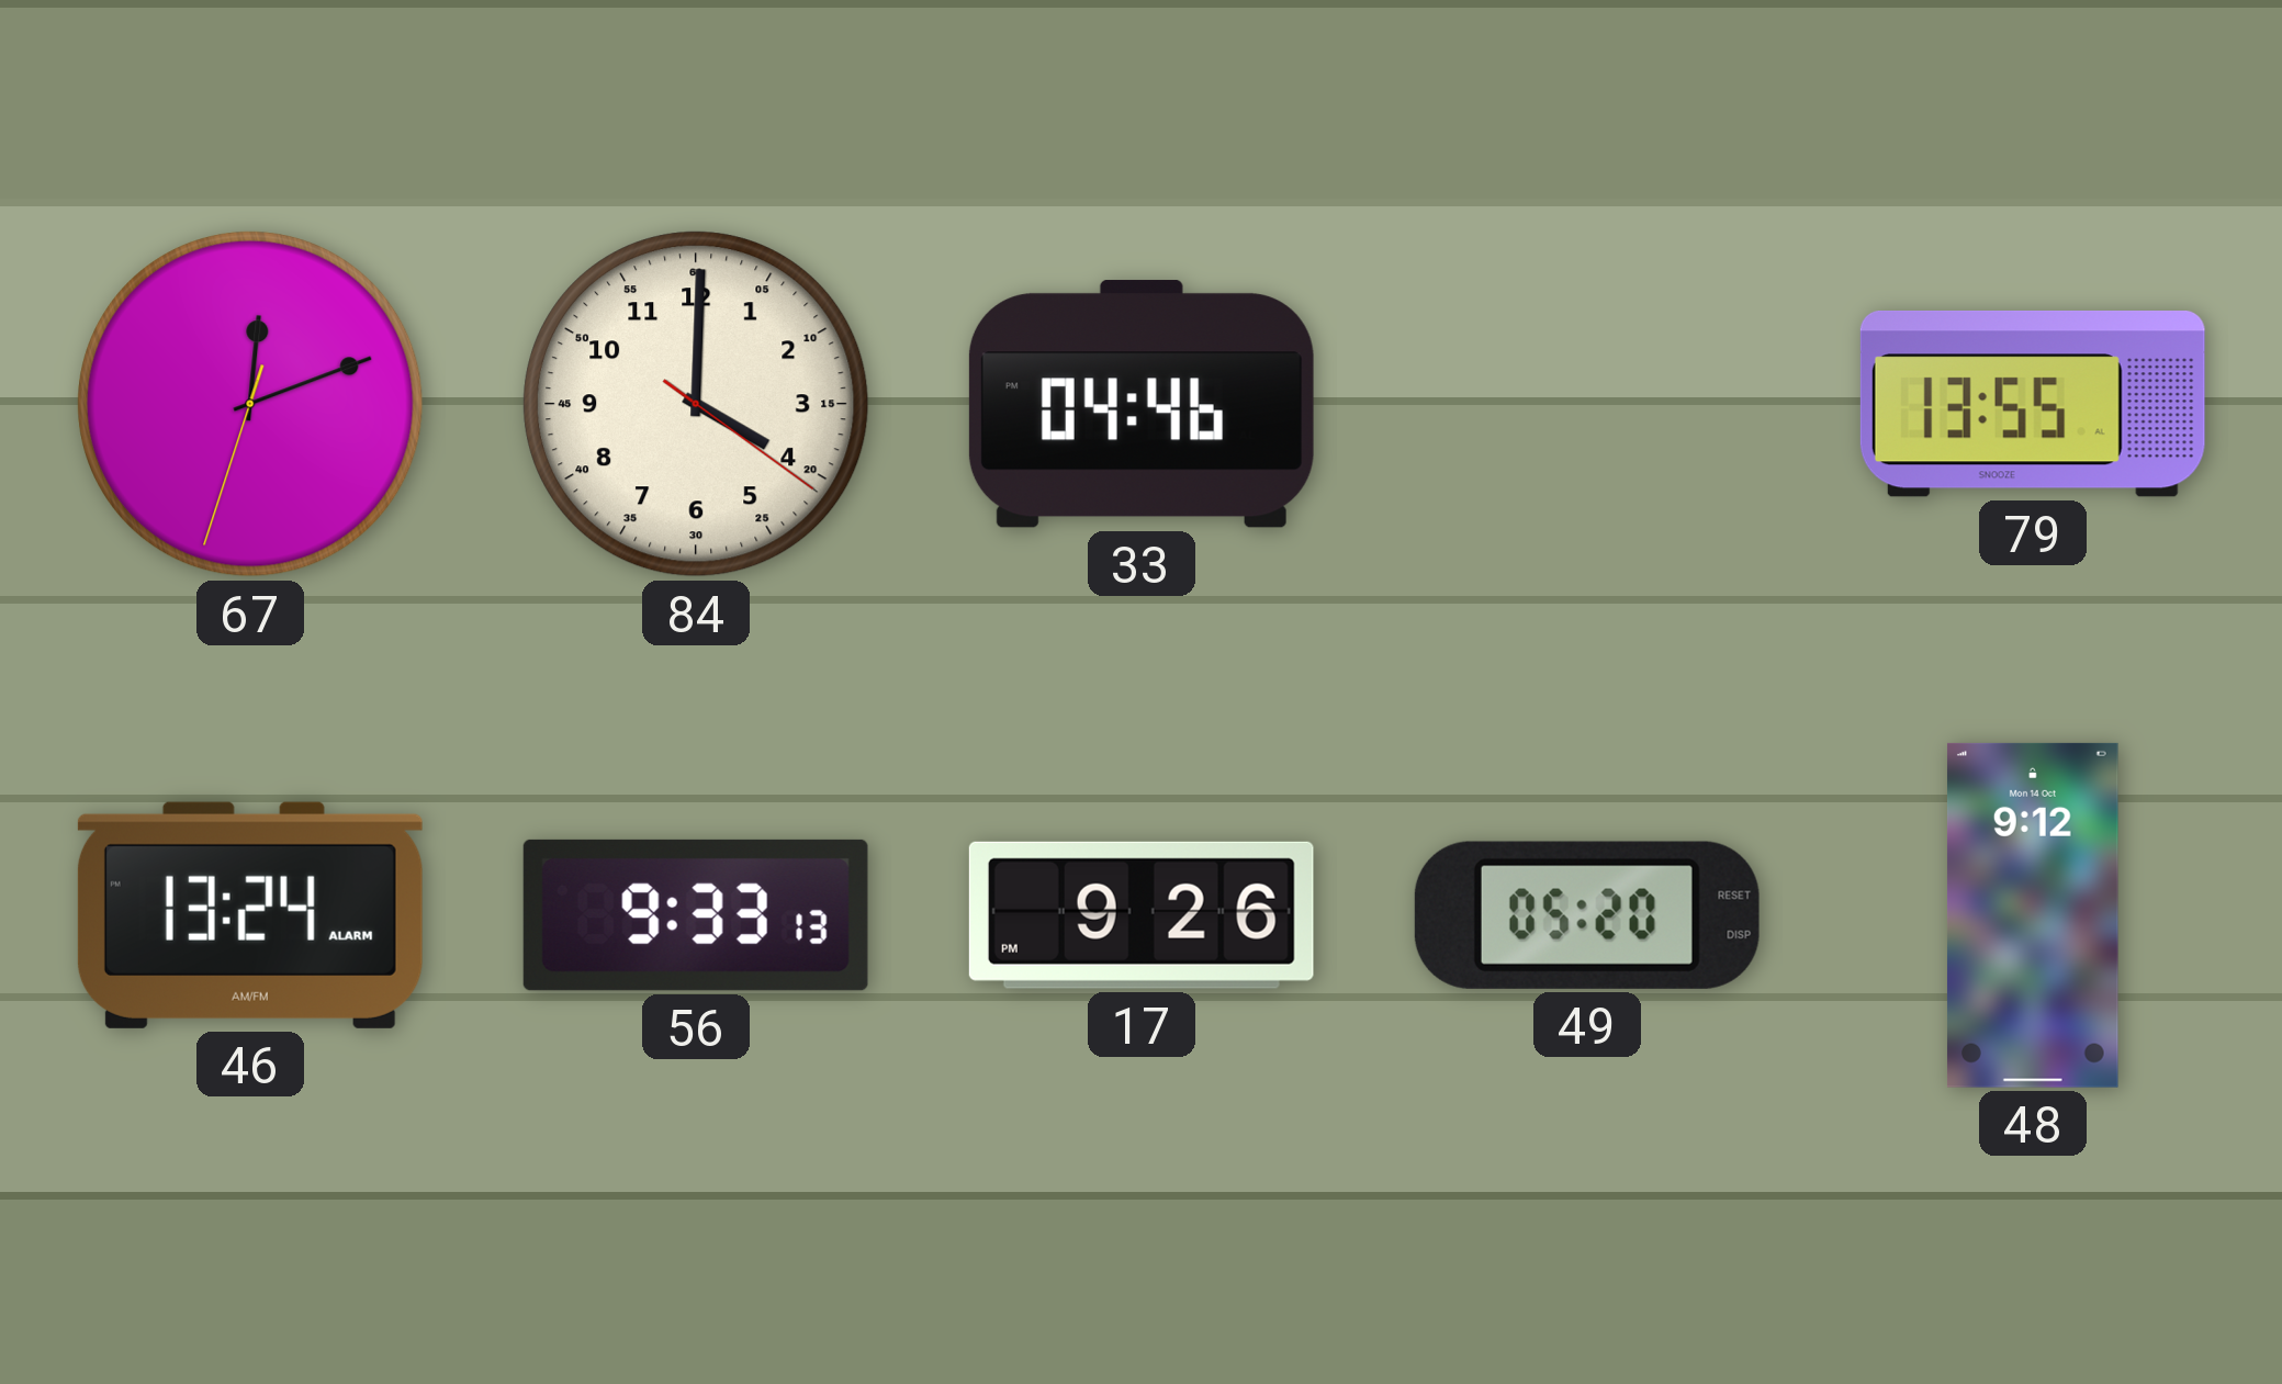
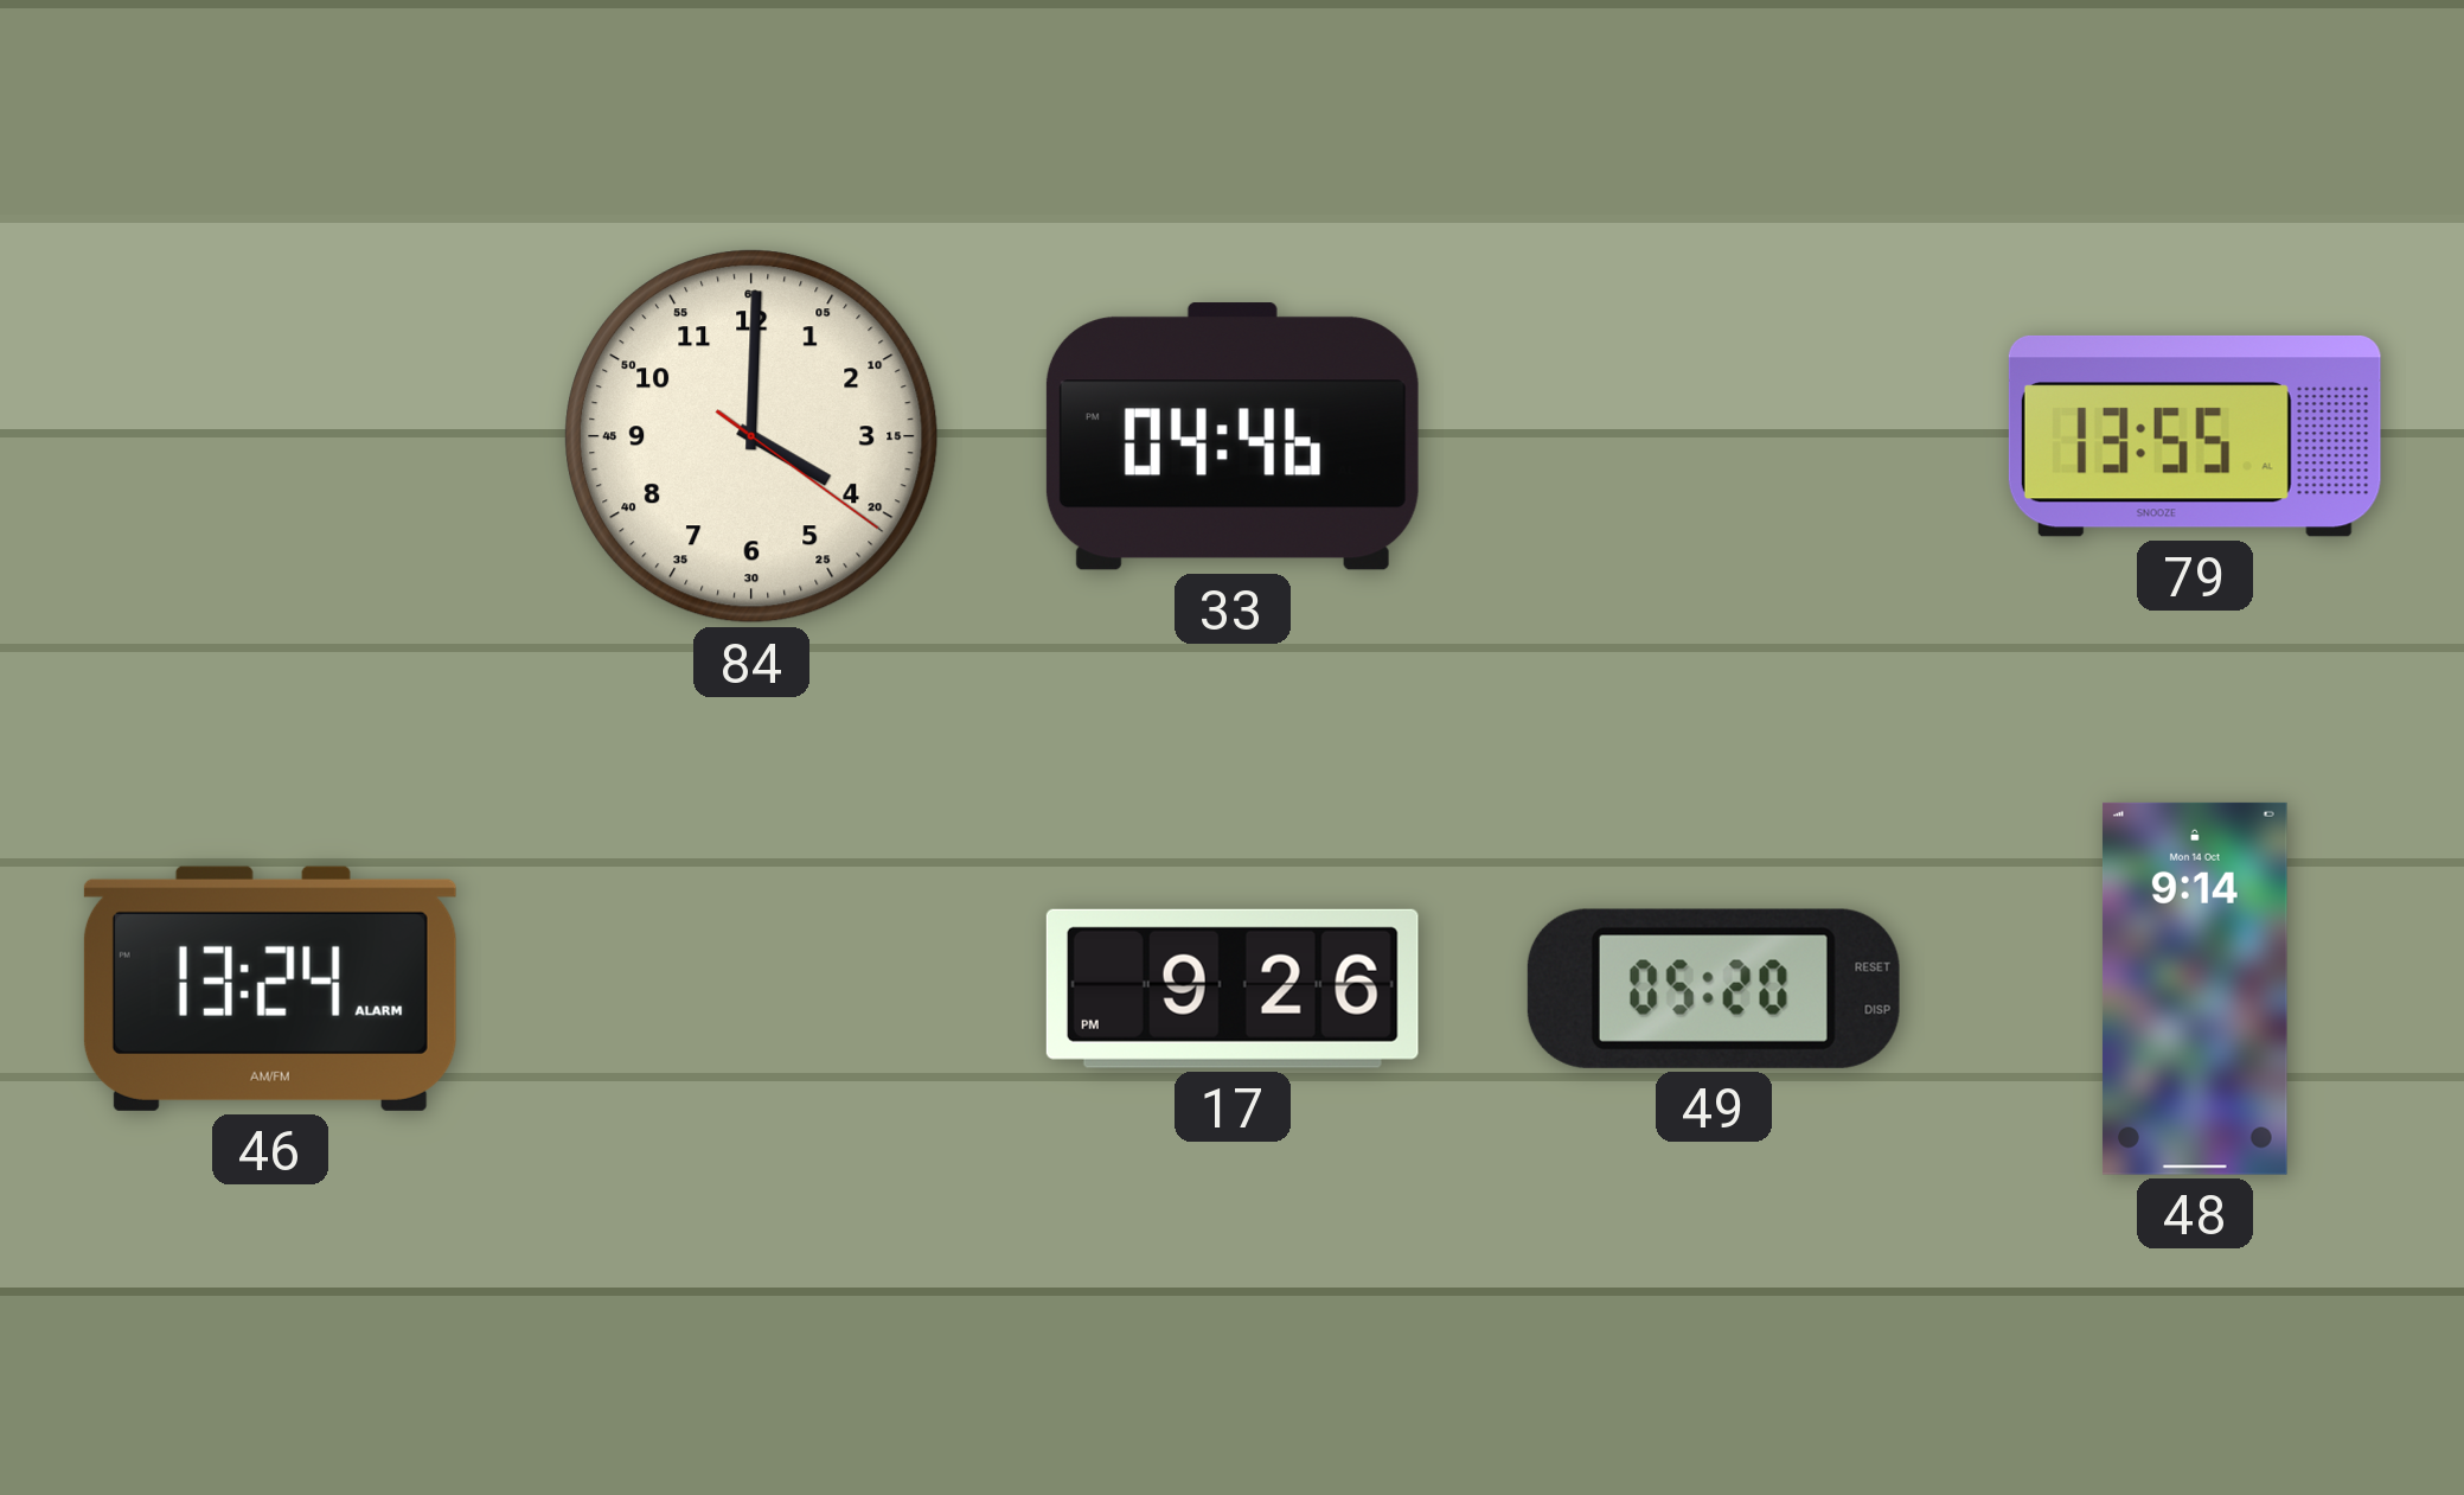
67: 12:11 -> none (250, 404)
56: 9:33 -> none (696, 915)
48: 9:12 -> 9:14 (2195, 989)
